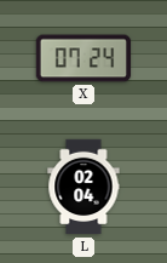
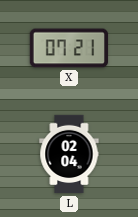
X: 07:24 -> 07:21 (69, 48)
